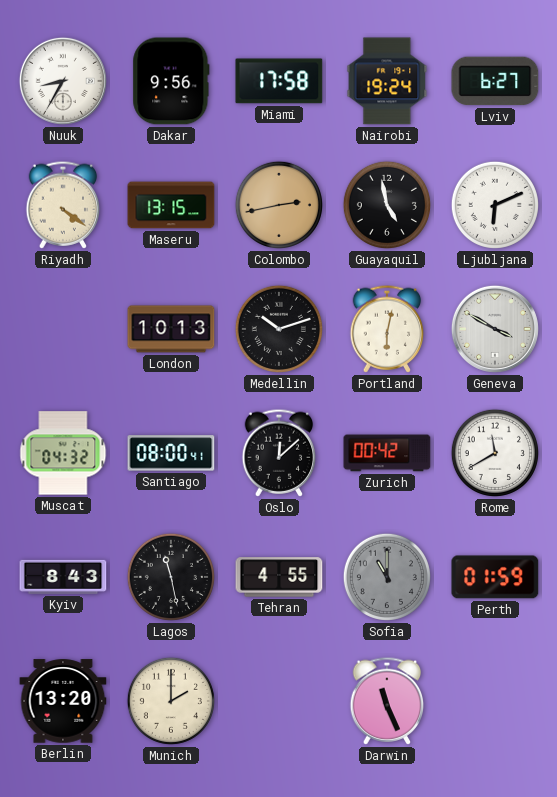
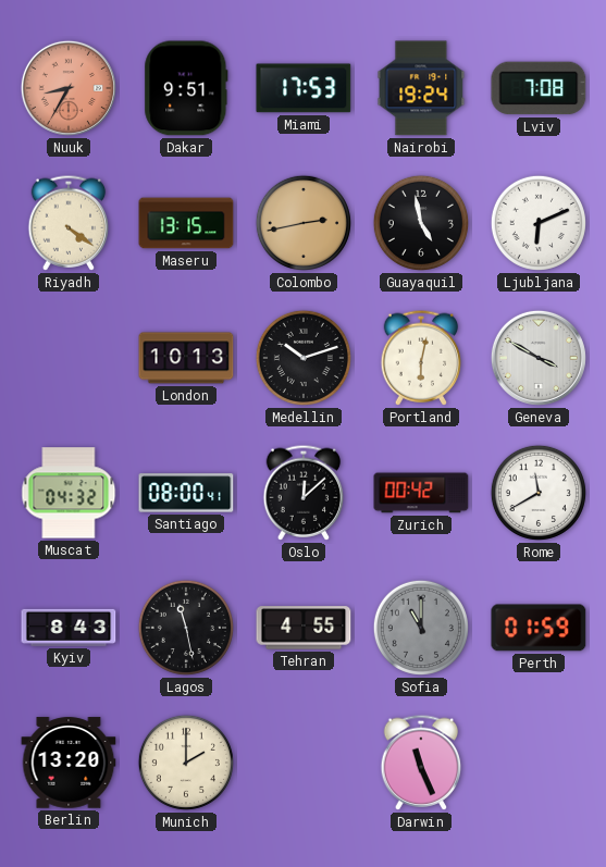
Nuuk dial: white -> salmon (69, 88)
Dakar: 9:56 -> 9:51 (186, 88)
Miami: 17:58 -> 17:53 (304, 88)
Lviv: 6:27 -> 7:08 (539, 88)
